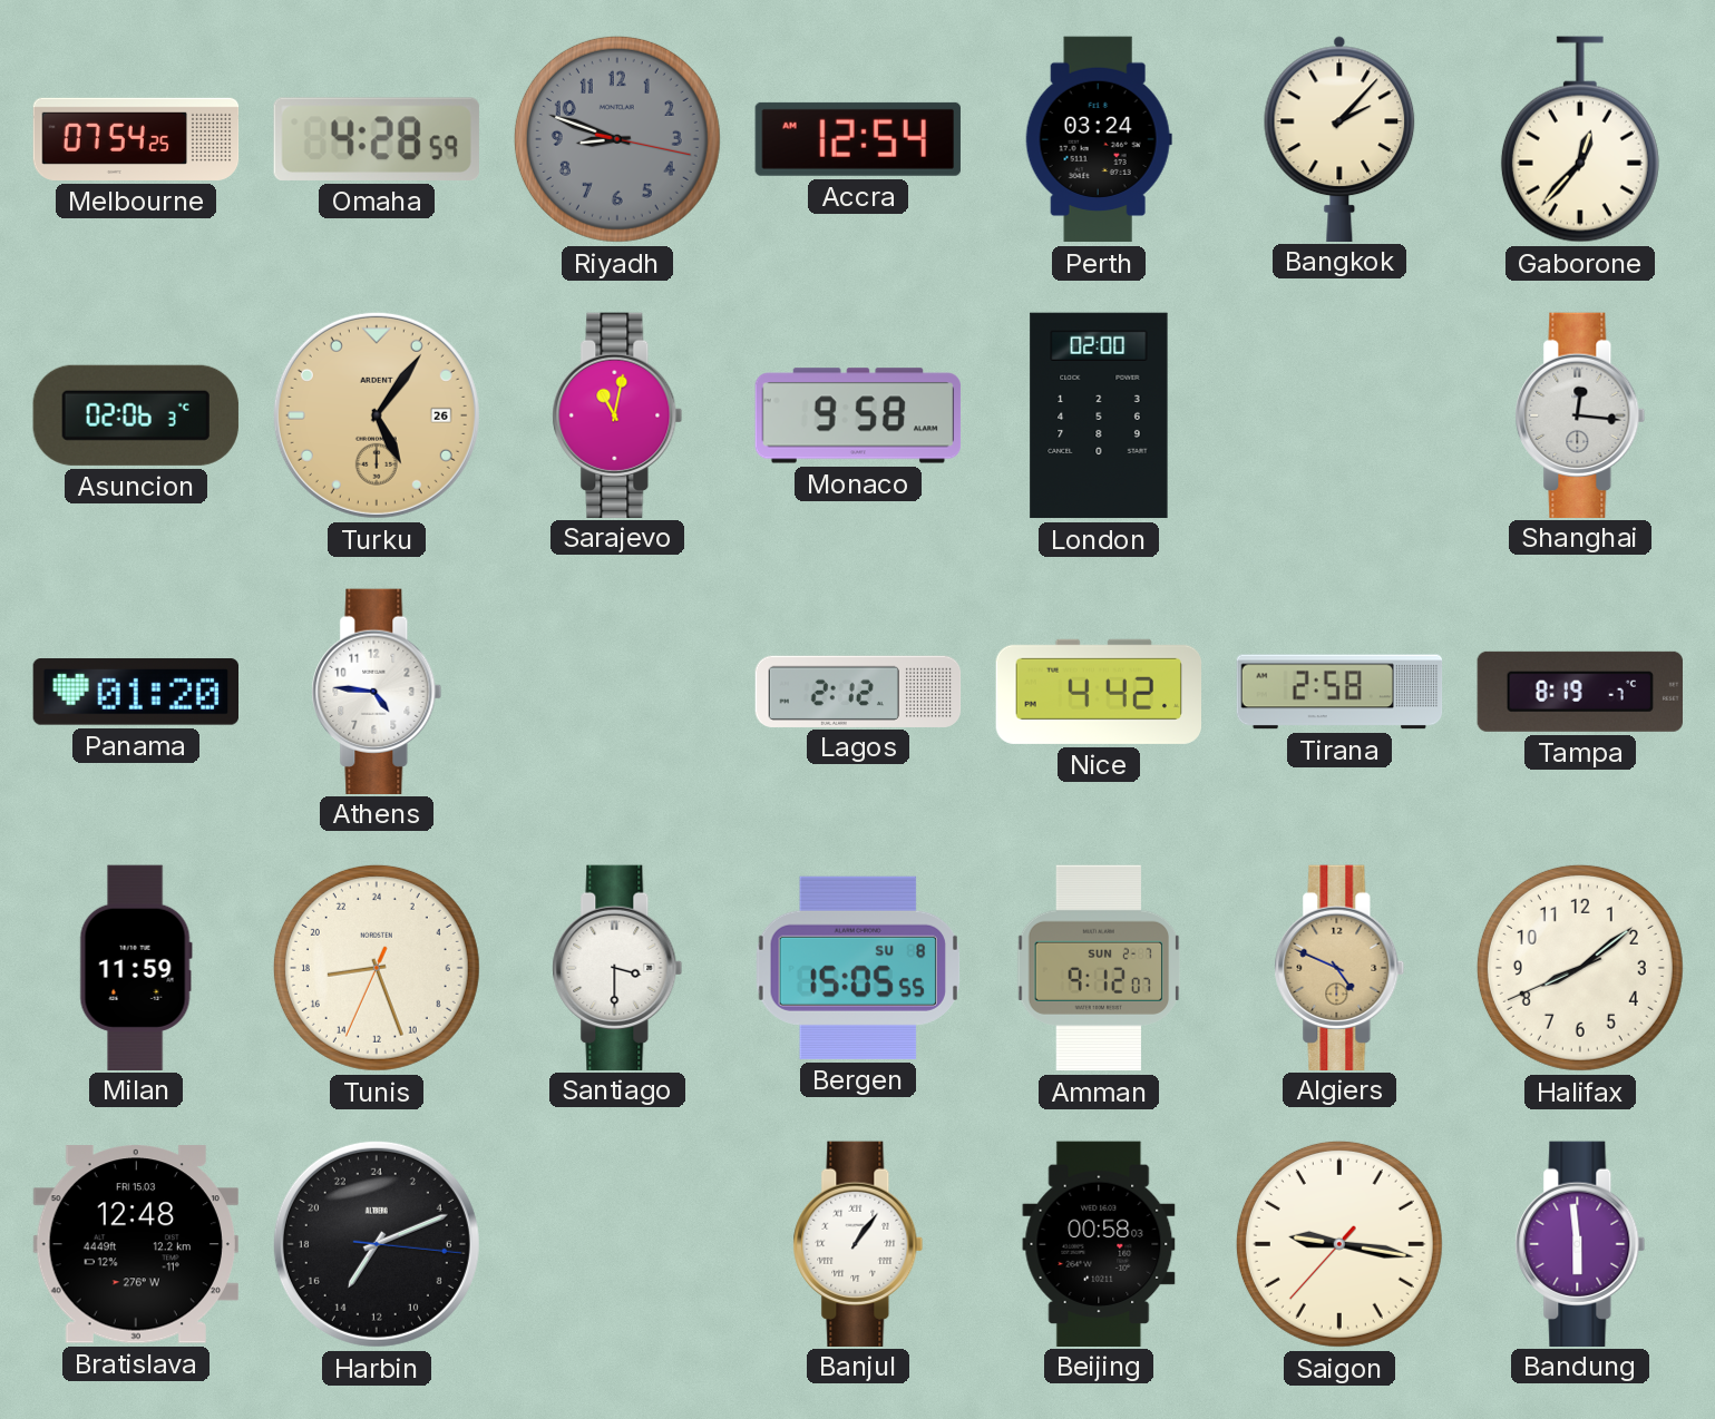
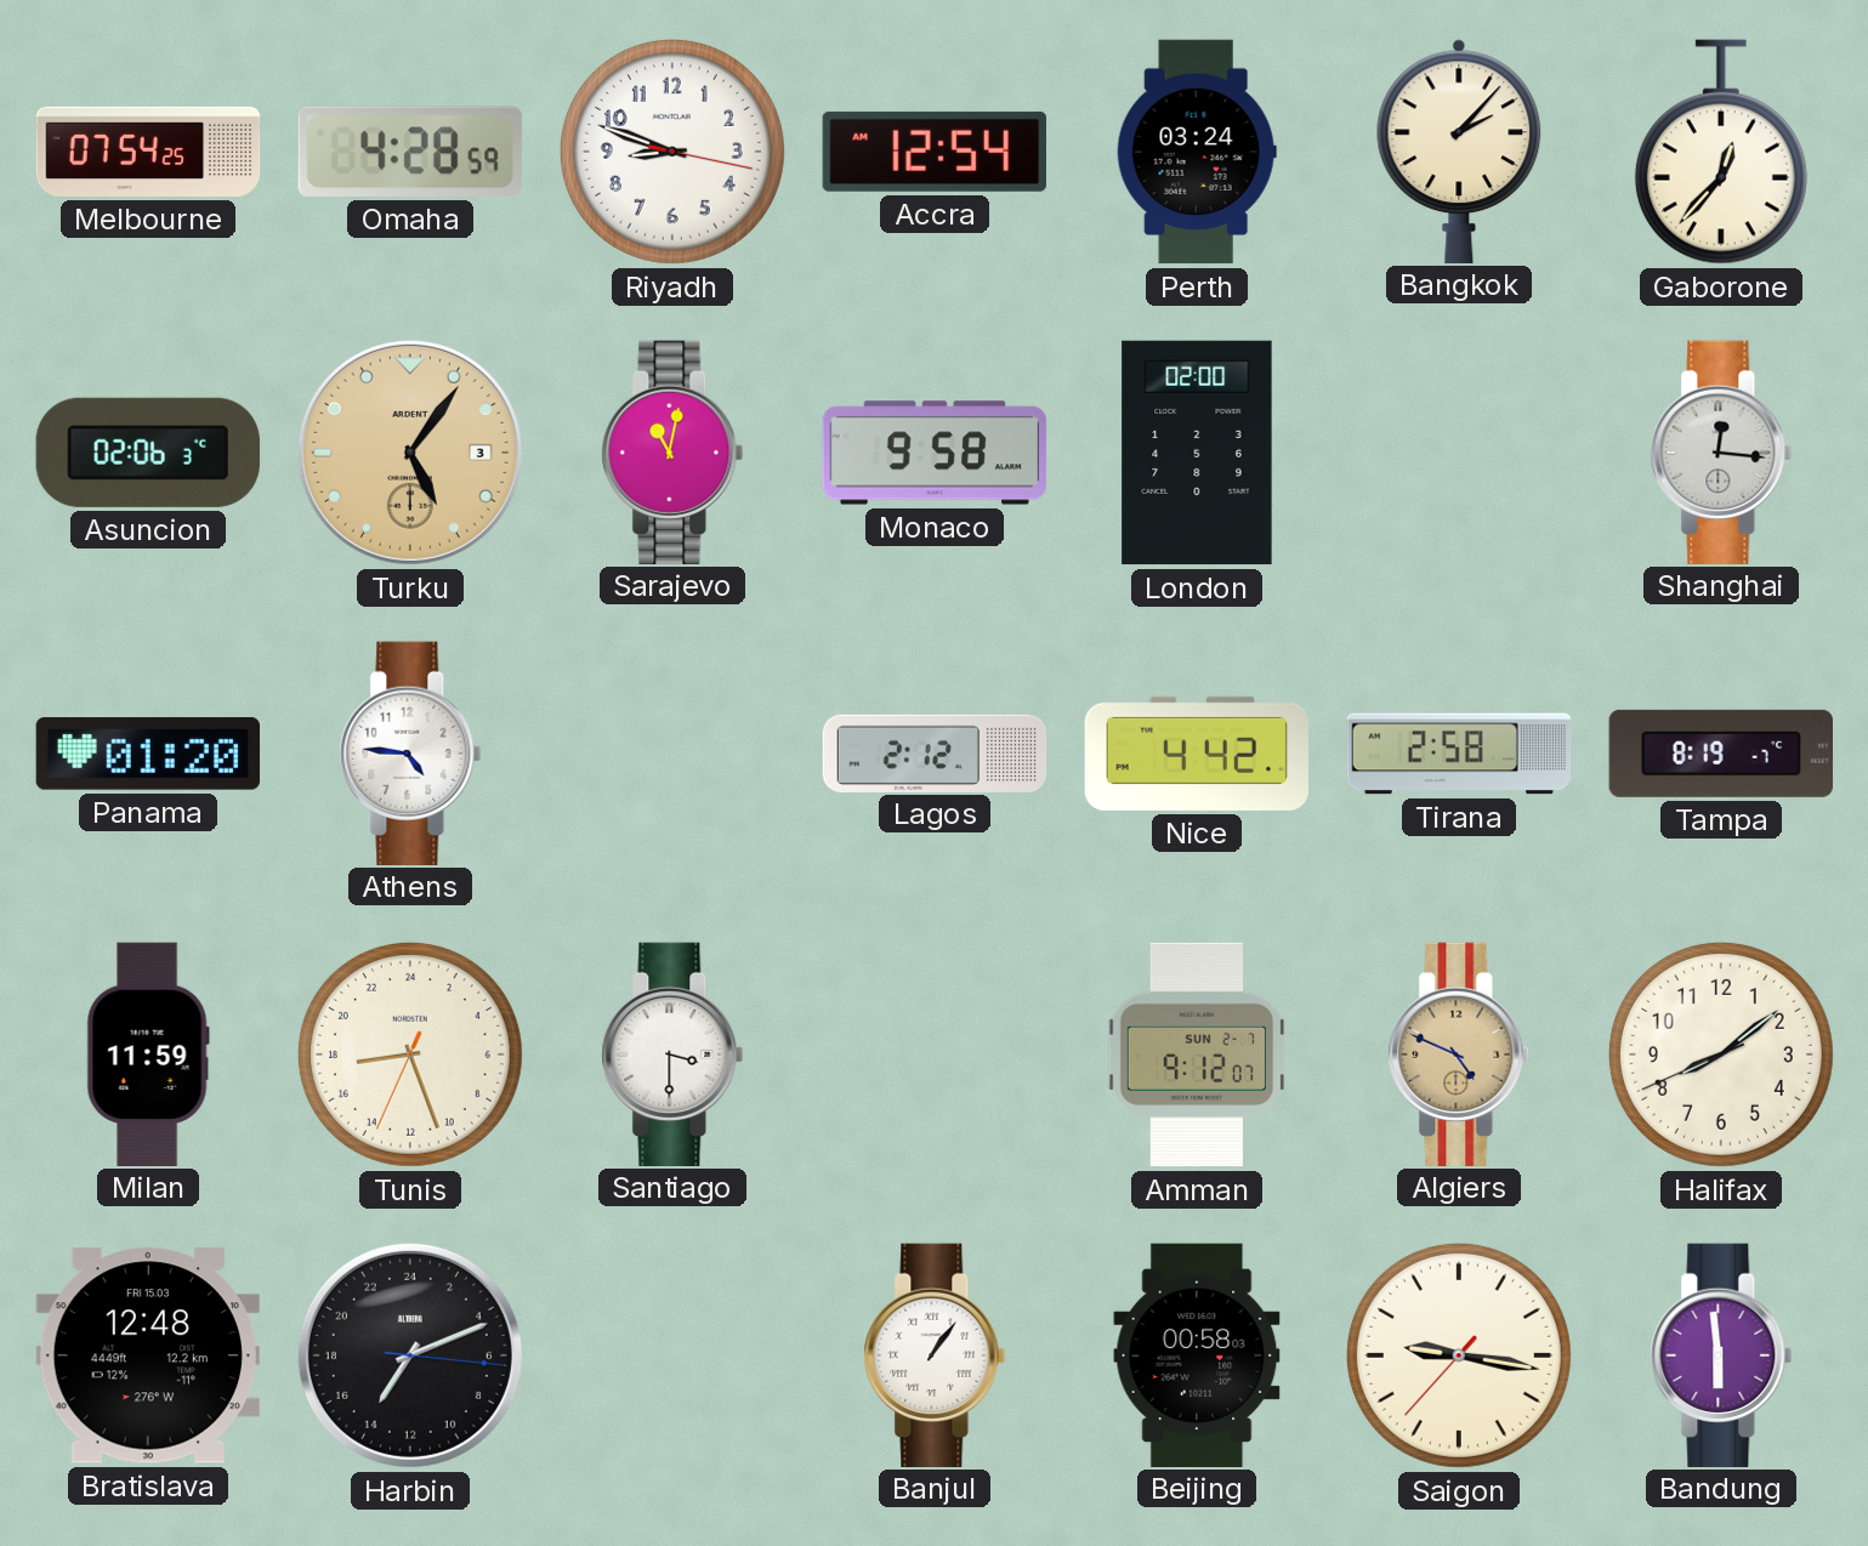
Riyadh dial: grey -> white (672, 152)
Turku date: 26 -> 3 (410, 453)
Bergen: 15:05 -> none (857, 968)
